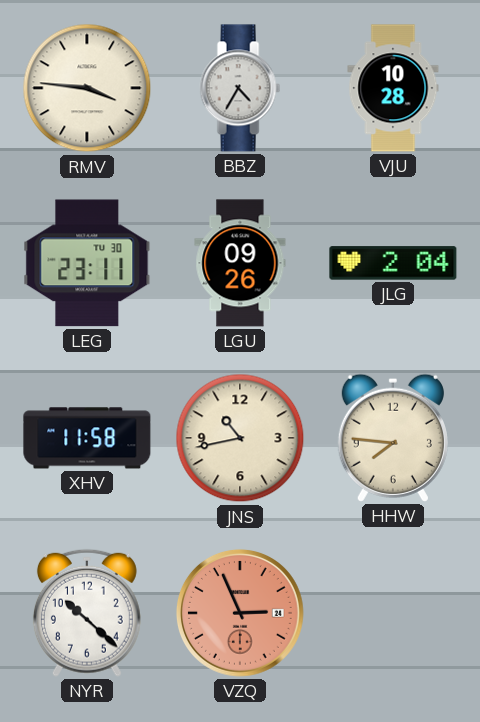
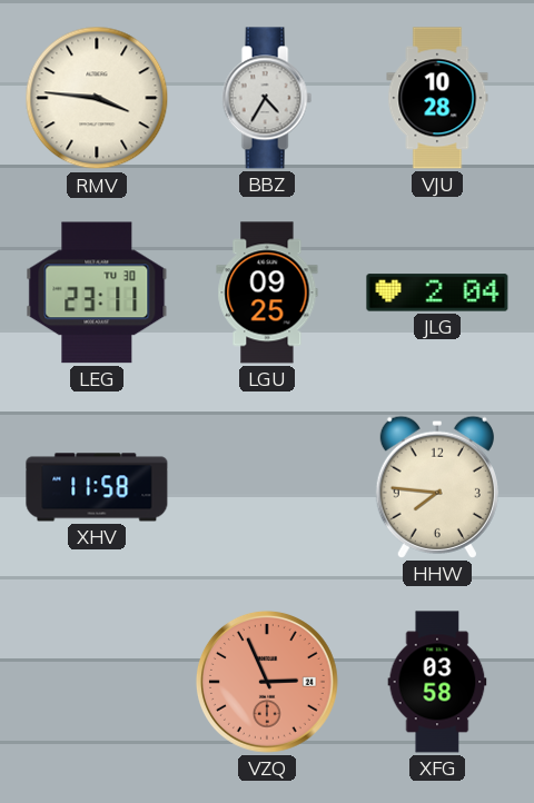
LGU: 09:26 -> 09:25 (267, 293)
JNS: 10:43 -> none (240, 438)
NYR: 10:22 -> none (87, 613)
XFG: none -> 03:58 (437, 682)
